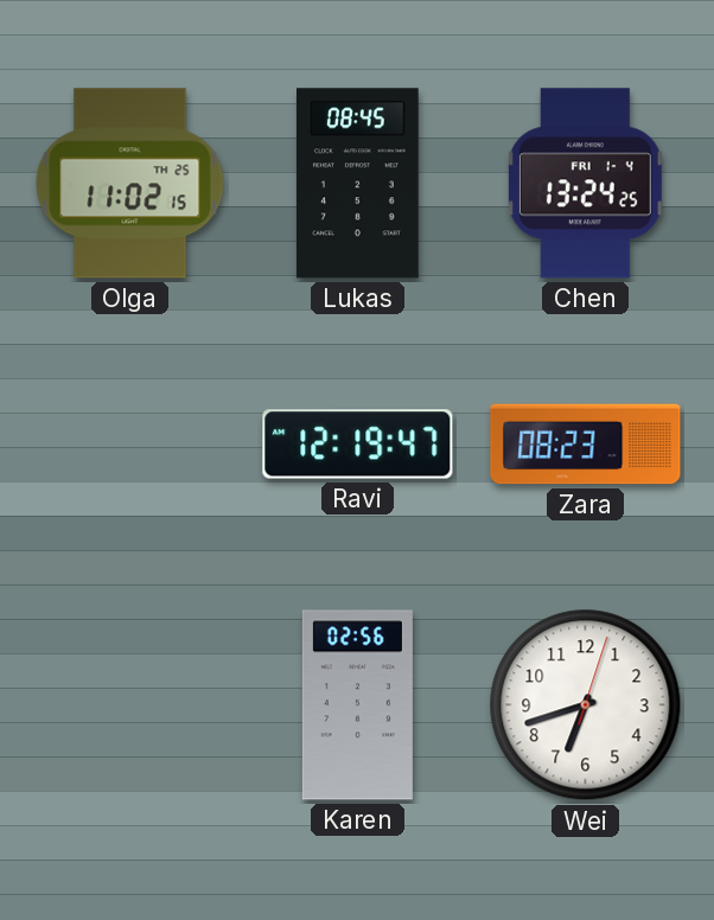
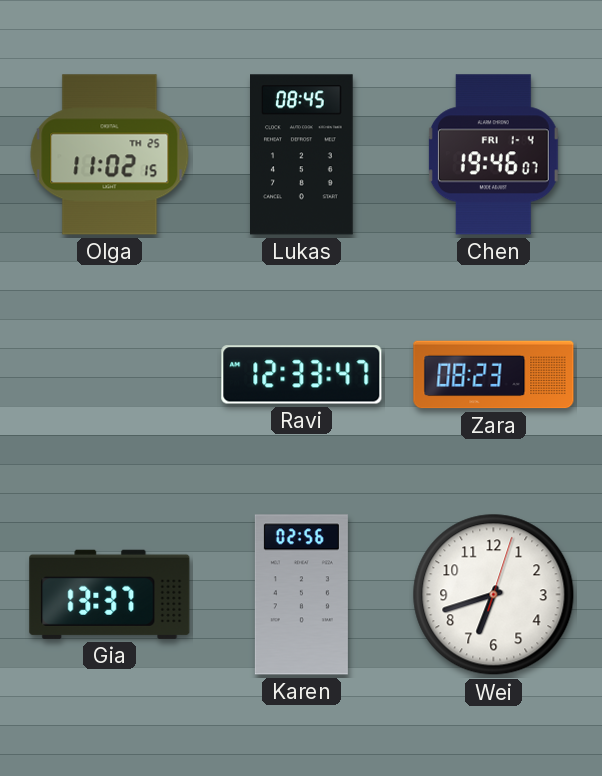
Chen: 13:24 -> 19:46 (493, 155)
Ravi: 12:19 -> 12:33 (302, 375)
Gia: none -> 13:37 (110, 594)
